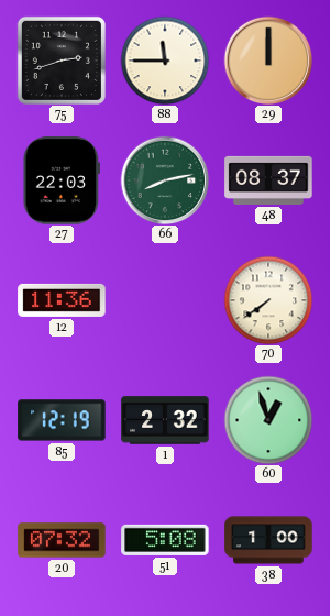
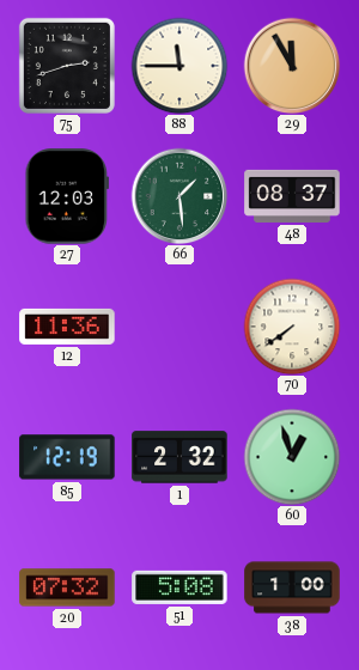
29: 12:00 -> 11:55 (292, 66)
27: 22:03 -> 12:03 (67, 196)
66: 8:13 -> 1:29 (180, 196)
